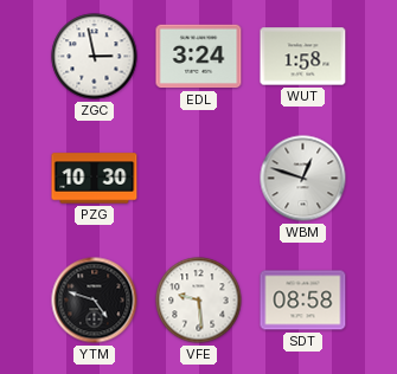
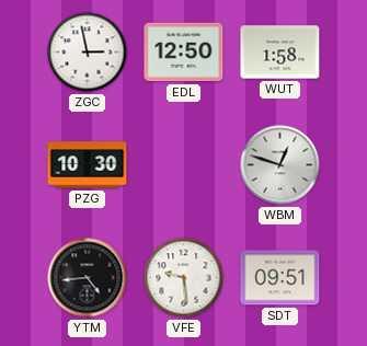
EDL: 3:24 -> 12:50 (184, 53)
YTM: 4:48 -> 4:44 (88, 278)
SDT: 08:58 -> 09:51 (280, 278)
